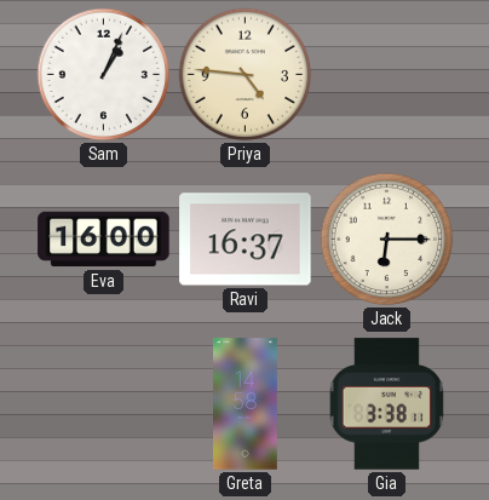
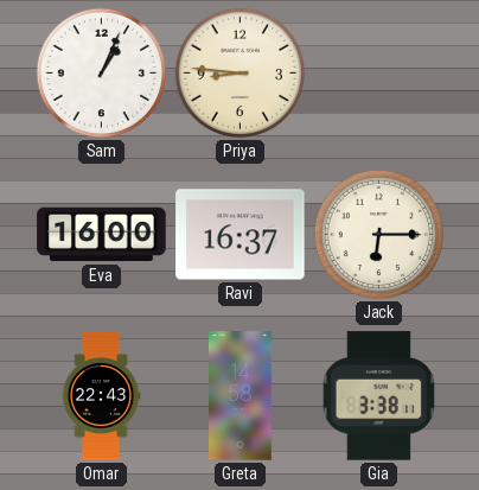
Priya: 4:46 -> 8:46 (241, 74)
Omar: none -> 22:43 (101, 396)
